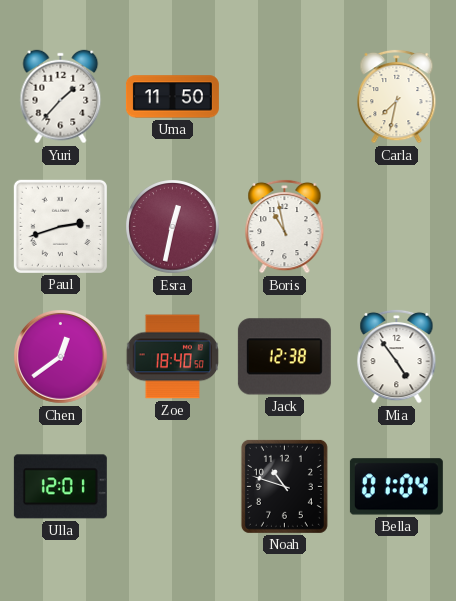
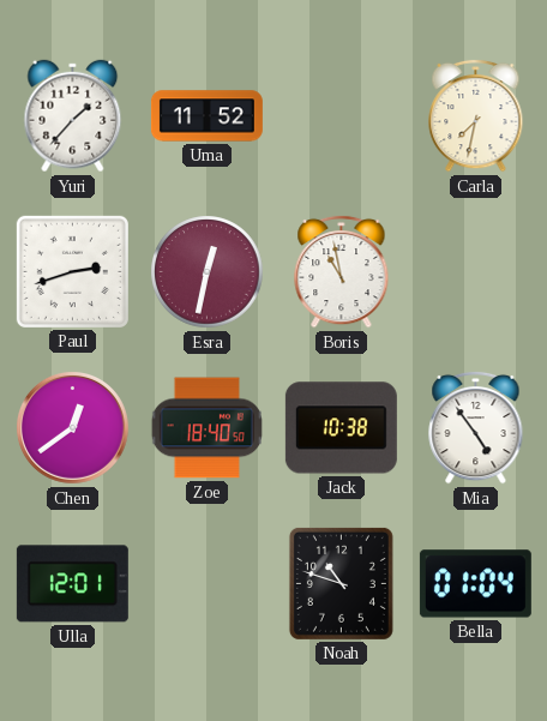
Uma: 11:50 -> 11:52 (206, 116)
Jack: 12:38 -> 10:38 (341, 428)
